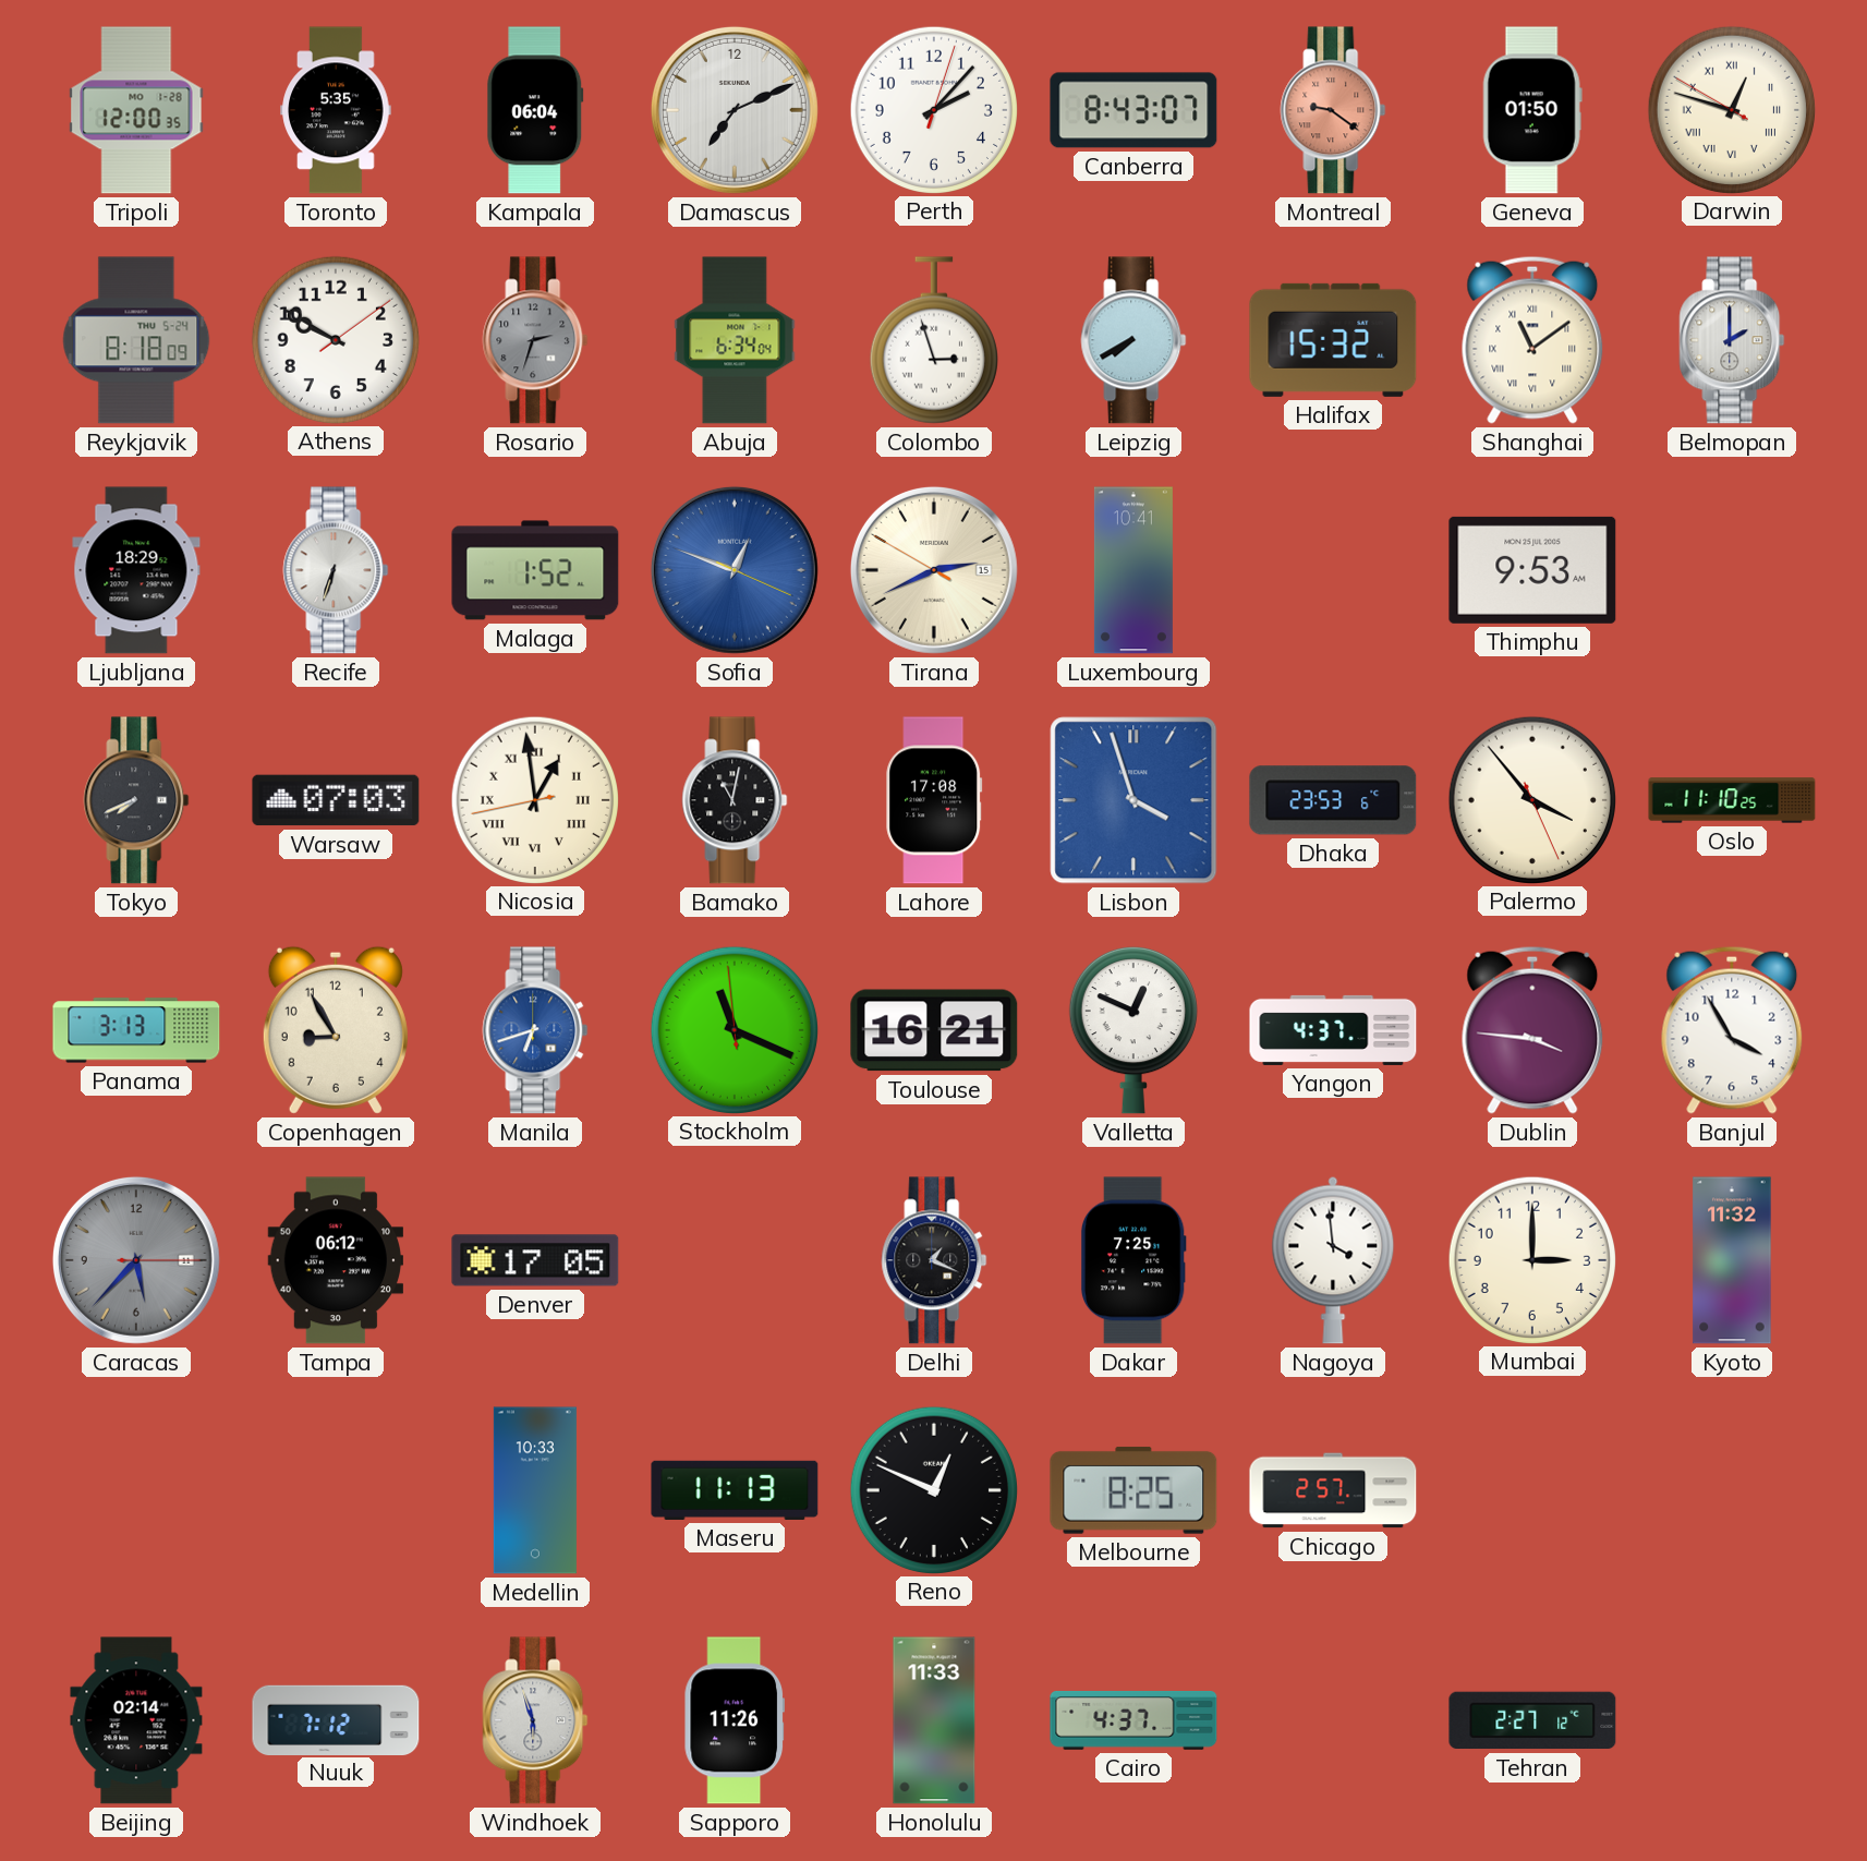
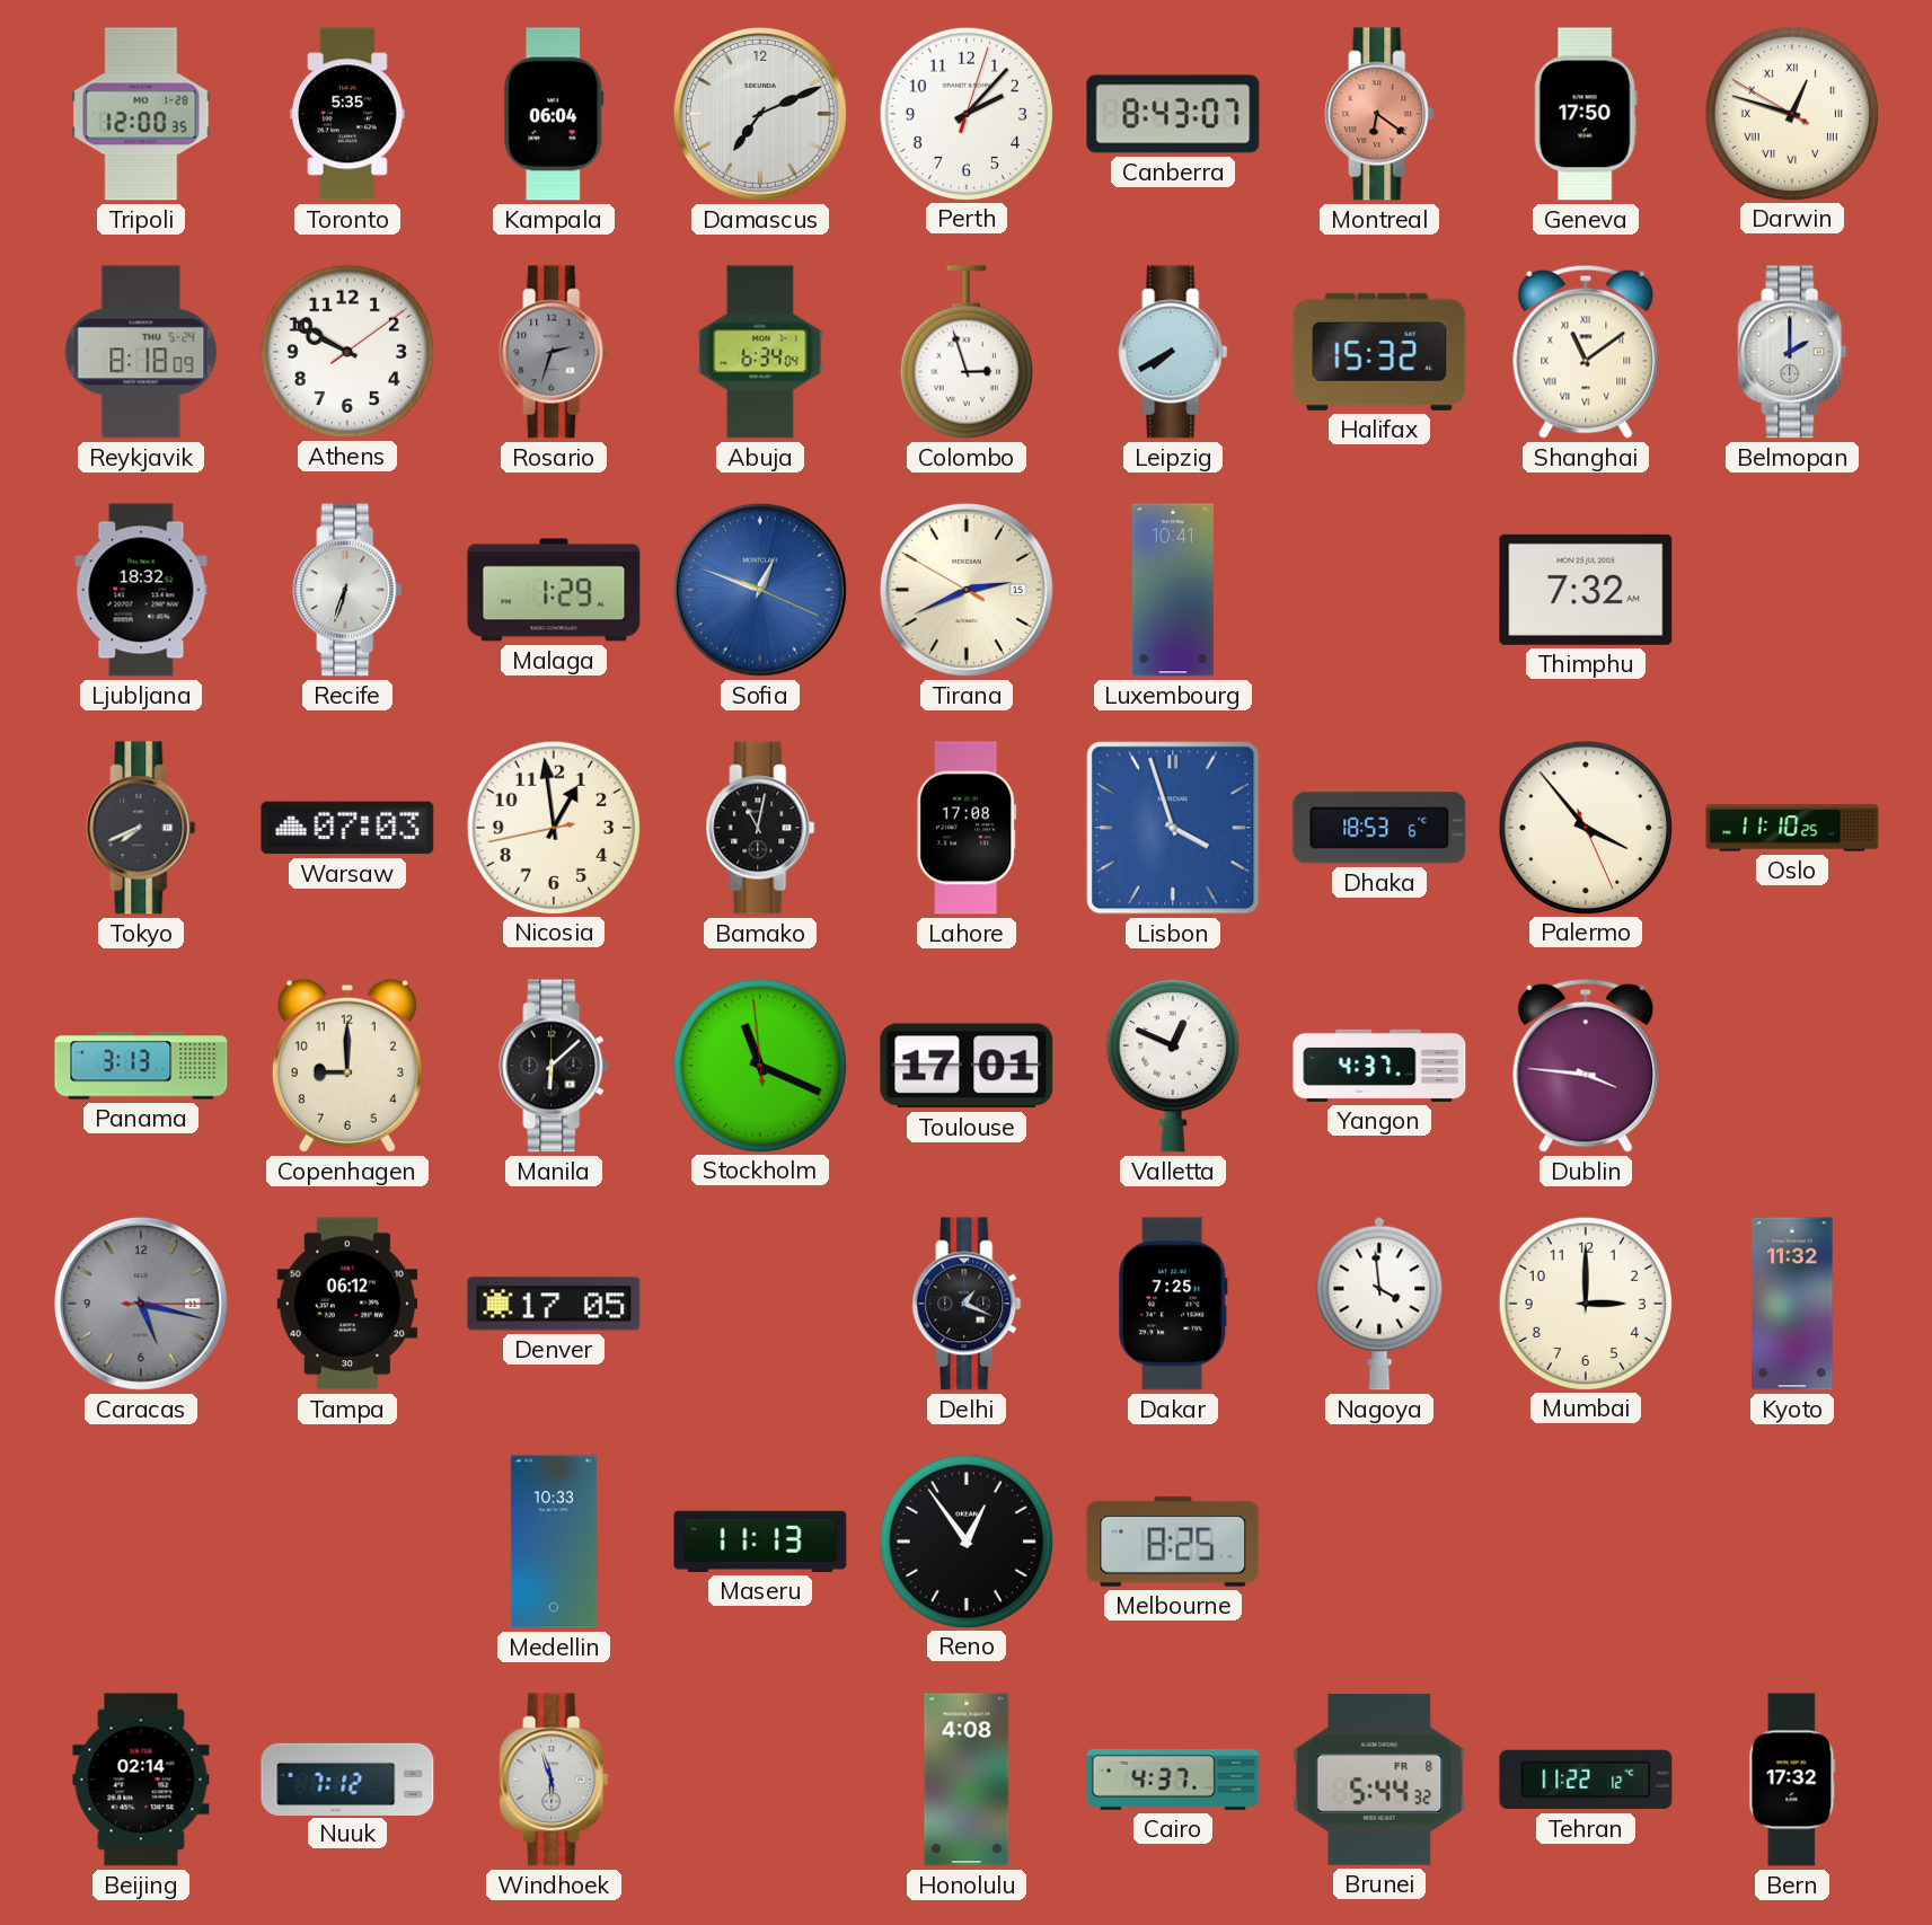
Montreal: 9:21 -> 6:21 (1379, 114)
Geneva: 01:50 -> 17:50 (1586, 114)
Ljubljana: 18:29 -> 18:32 (141, 590)
Malaga: 1:52 -> 1:29 (554, 590)
Thimphu: 9:53 -> 7:32 (1586, 590)
Nicosia numerals: Roman -> Arabic (553, 827)
Dhaka: 23:53 -> 18:53 (1379, 828)
Copenhagen: 8:55 -> 9:00 (347, 1066)
Manila: 6:42 -> 6:08 (554, 1066)
Manila dial: blue -> black (554, 1066)
Toulouse: 16:21 -> 17:01 (967, 1066)
Banjul: 3:55 -> none (1732, 1030)
Caracas: 5:37 -> 5:17 (141, 1304)
Reno: 12:49 -> 12:54 (965, 1540)
Chicago: 2:57 -> none (1333, 1490)
Sapporo: 11:26 -> none (734, 1720)
Honolulu: 11:33 -> 4:08 (967, 1780)
Brunei: none -> 5:44 (1379, 1780)
Tehran: 2:27 -> 11:22 (1586, 1780)
Bern: none -> 17:32 (1792, 1780)
